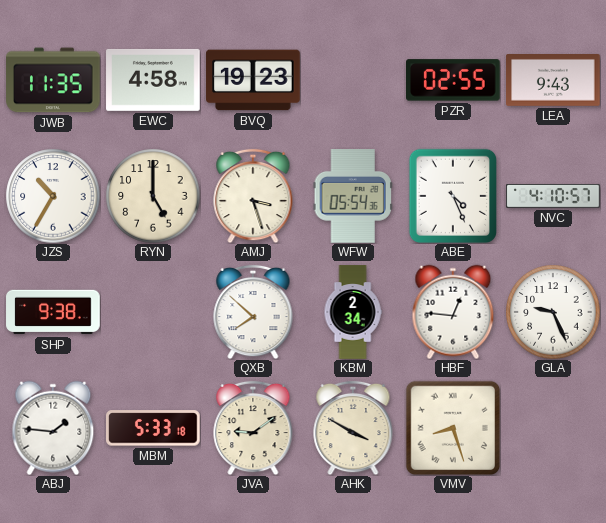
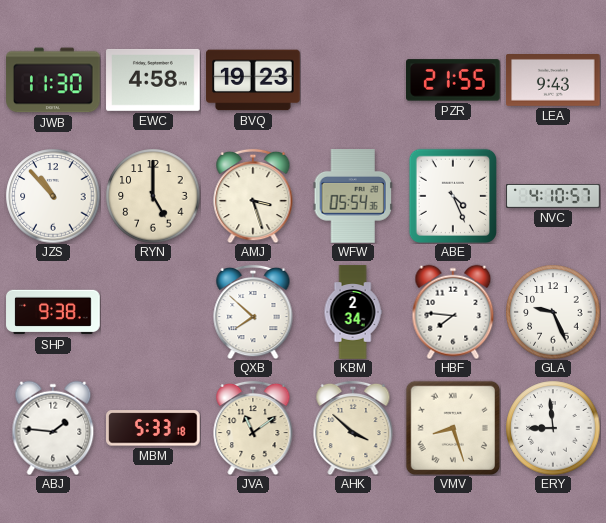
JWB: 11:35 -> 11:30 (53, 80)
PZR: 02:55 -> 21:55 (454, 80)
JZS: 10:35 -> 10:53 (53, 196)
HBF: 12:46 -> 7:46 (453, 312)
JVA: 9:09 -> 11:09 (253, 428)
AHK: 3:50 -> 3:52 (353, 428)
ERY: none -> 8:59 (553, 428)
